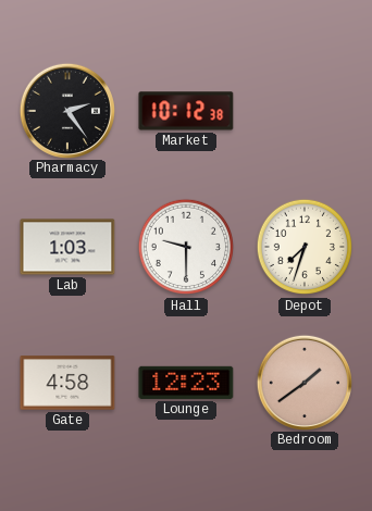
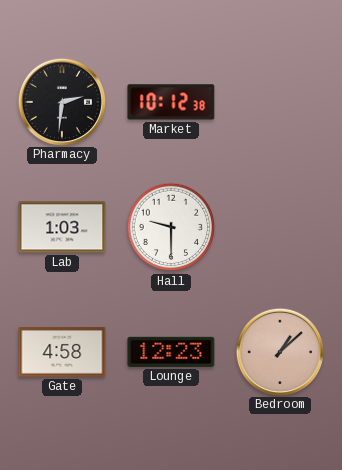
Pharmacy: 2:24 -> 2:31 (61, 101)
Depot: 7:33 -> none (305, 247)
Bedroom: 1:39 -> 1:08 (279, 351)
